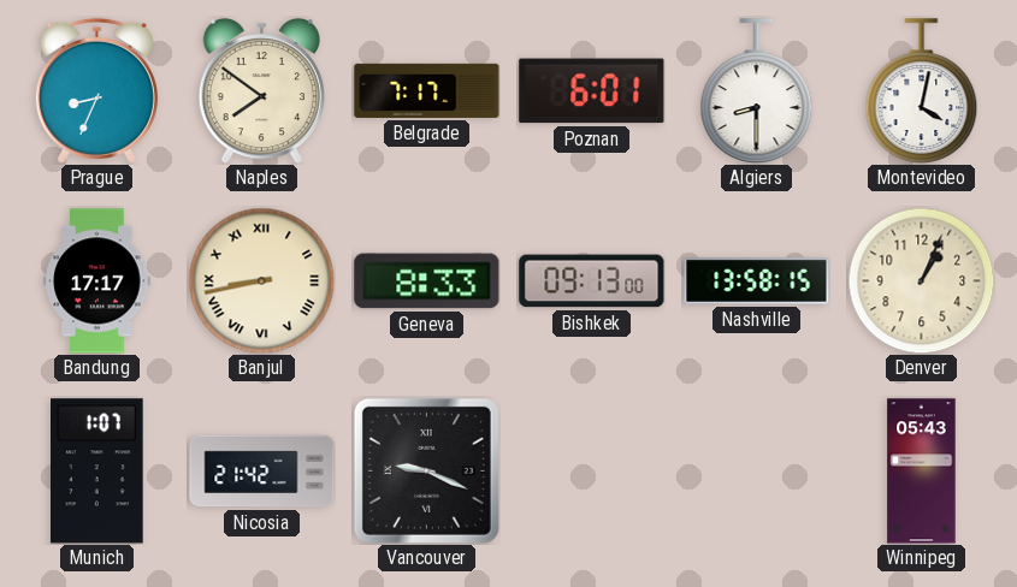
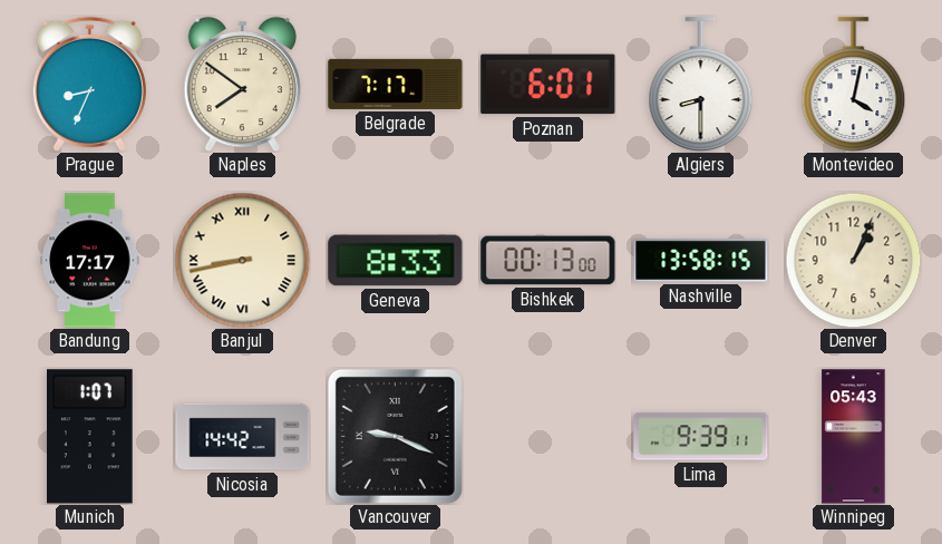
Bishkek: 09:13 -> 00:13 (548, 261)
Nicosia: 21:42 -> 14:42 (243, 437)
Lima: none -> 9:39 (701, 437)
